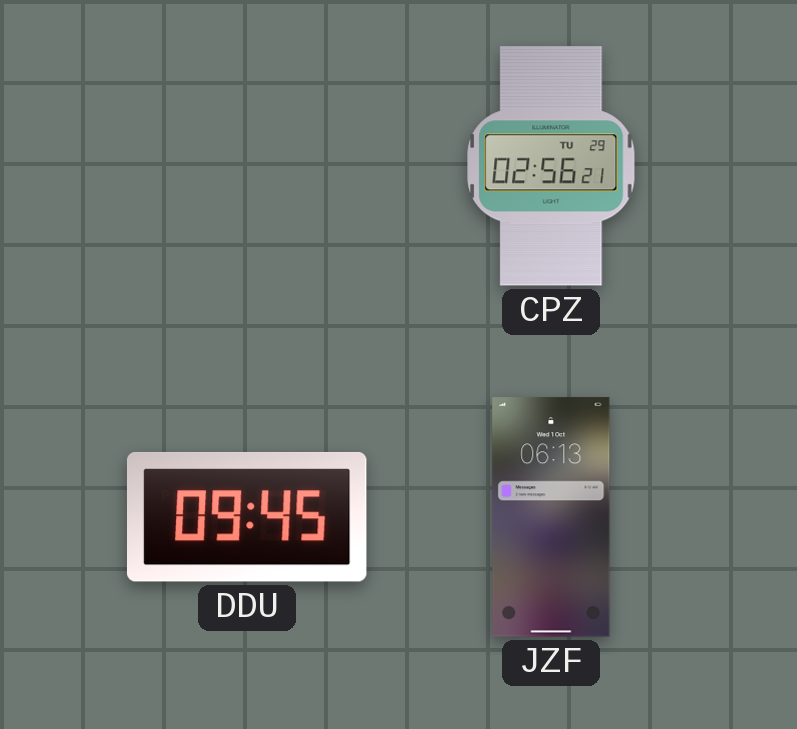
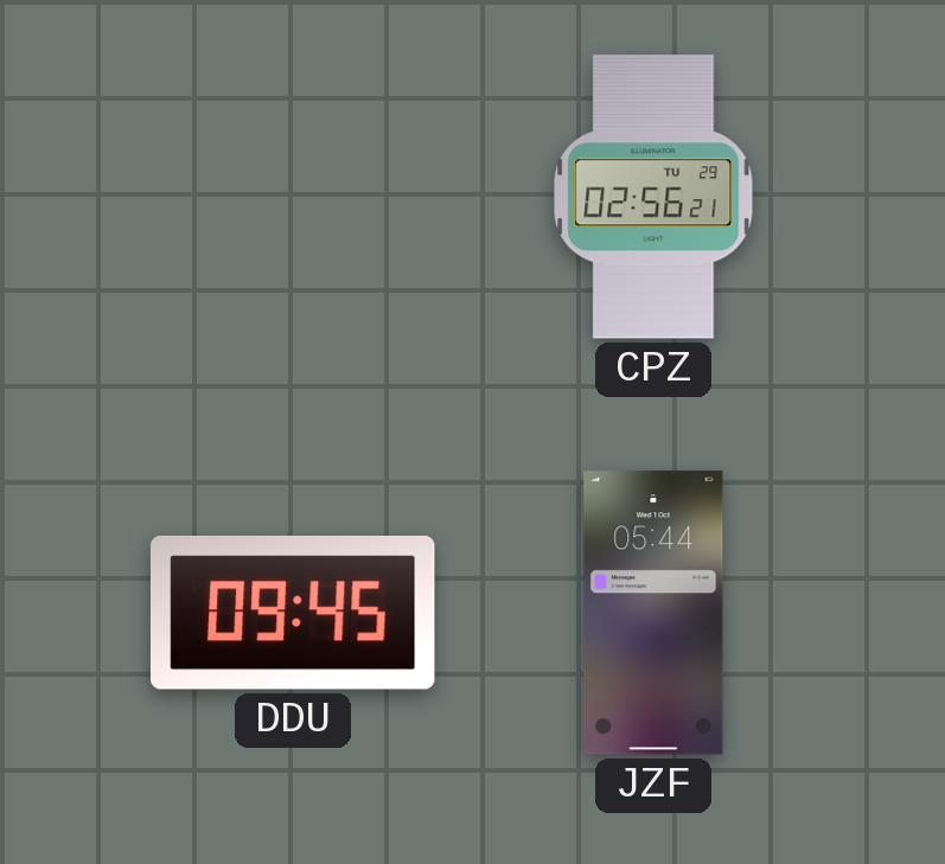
JZF: 06:13 -> 05:44 (653, 613)
